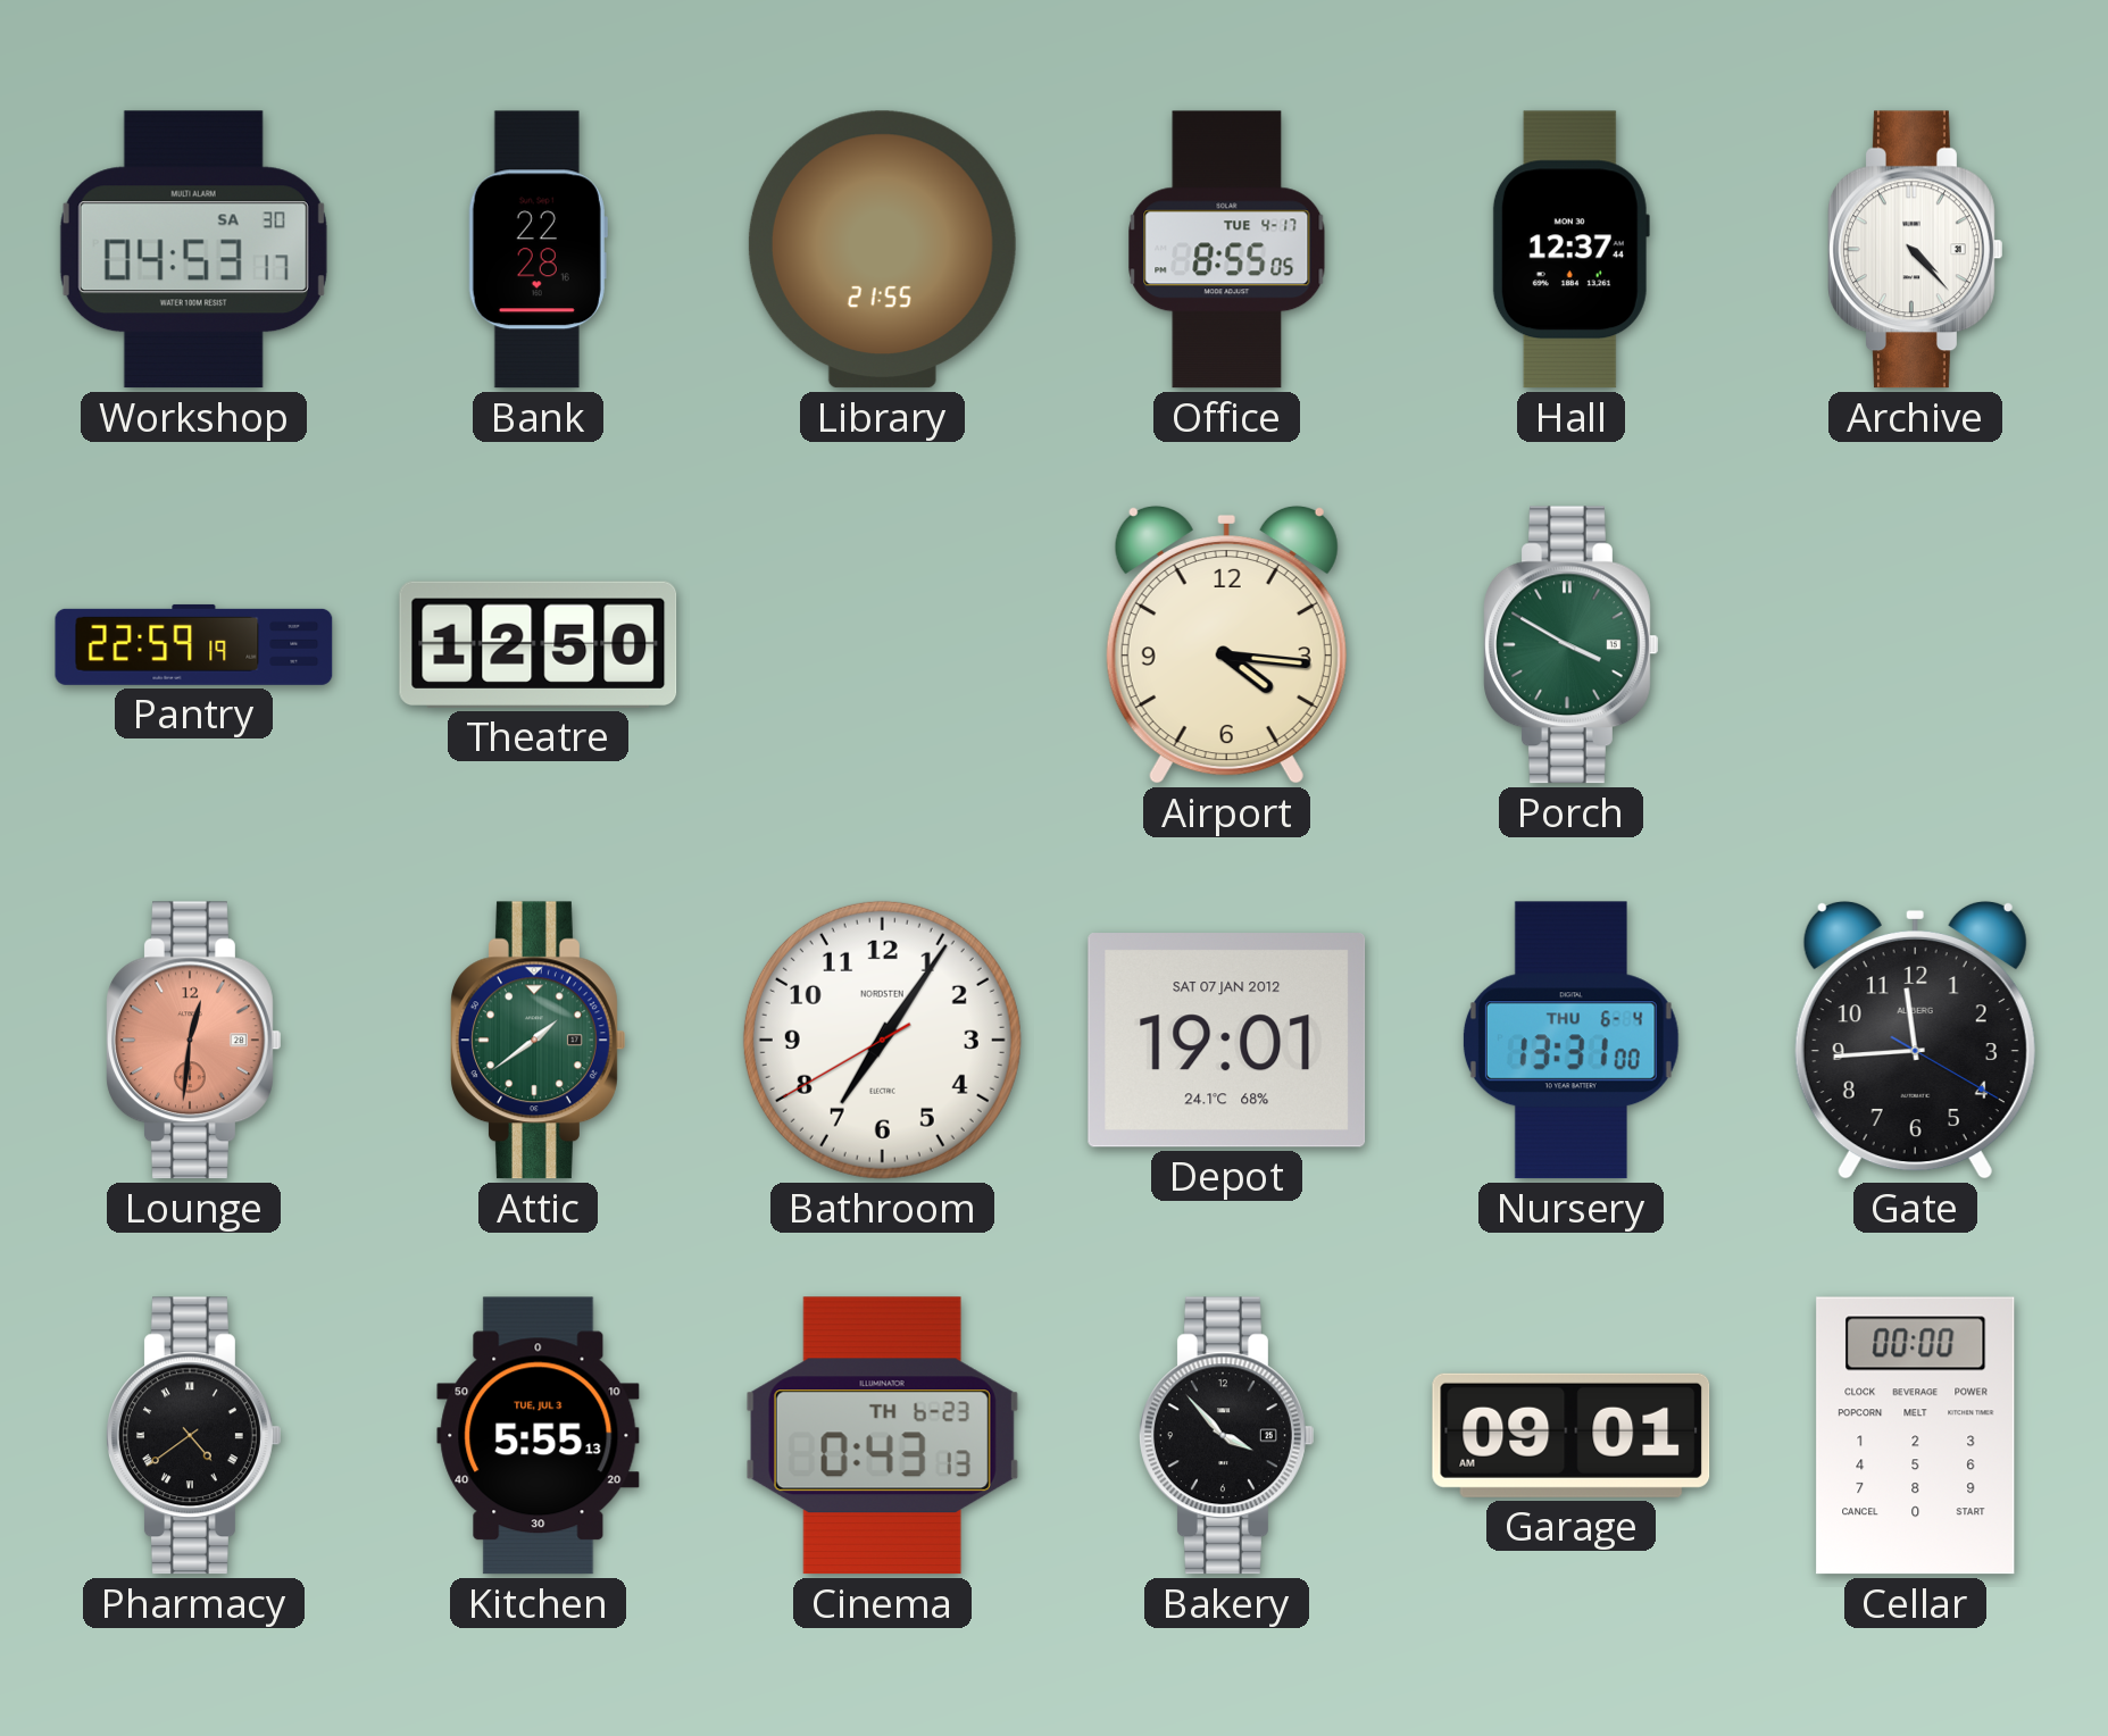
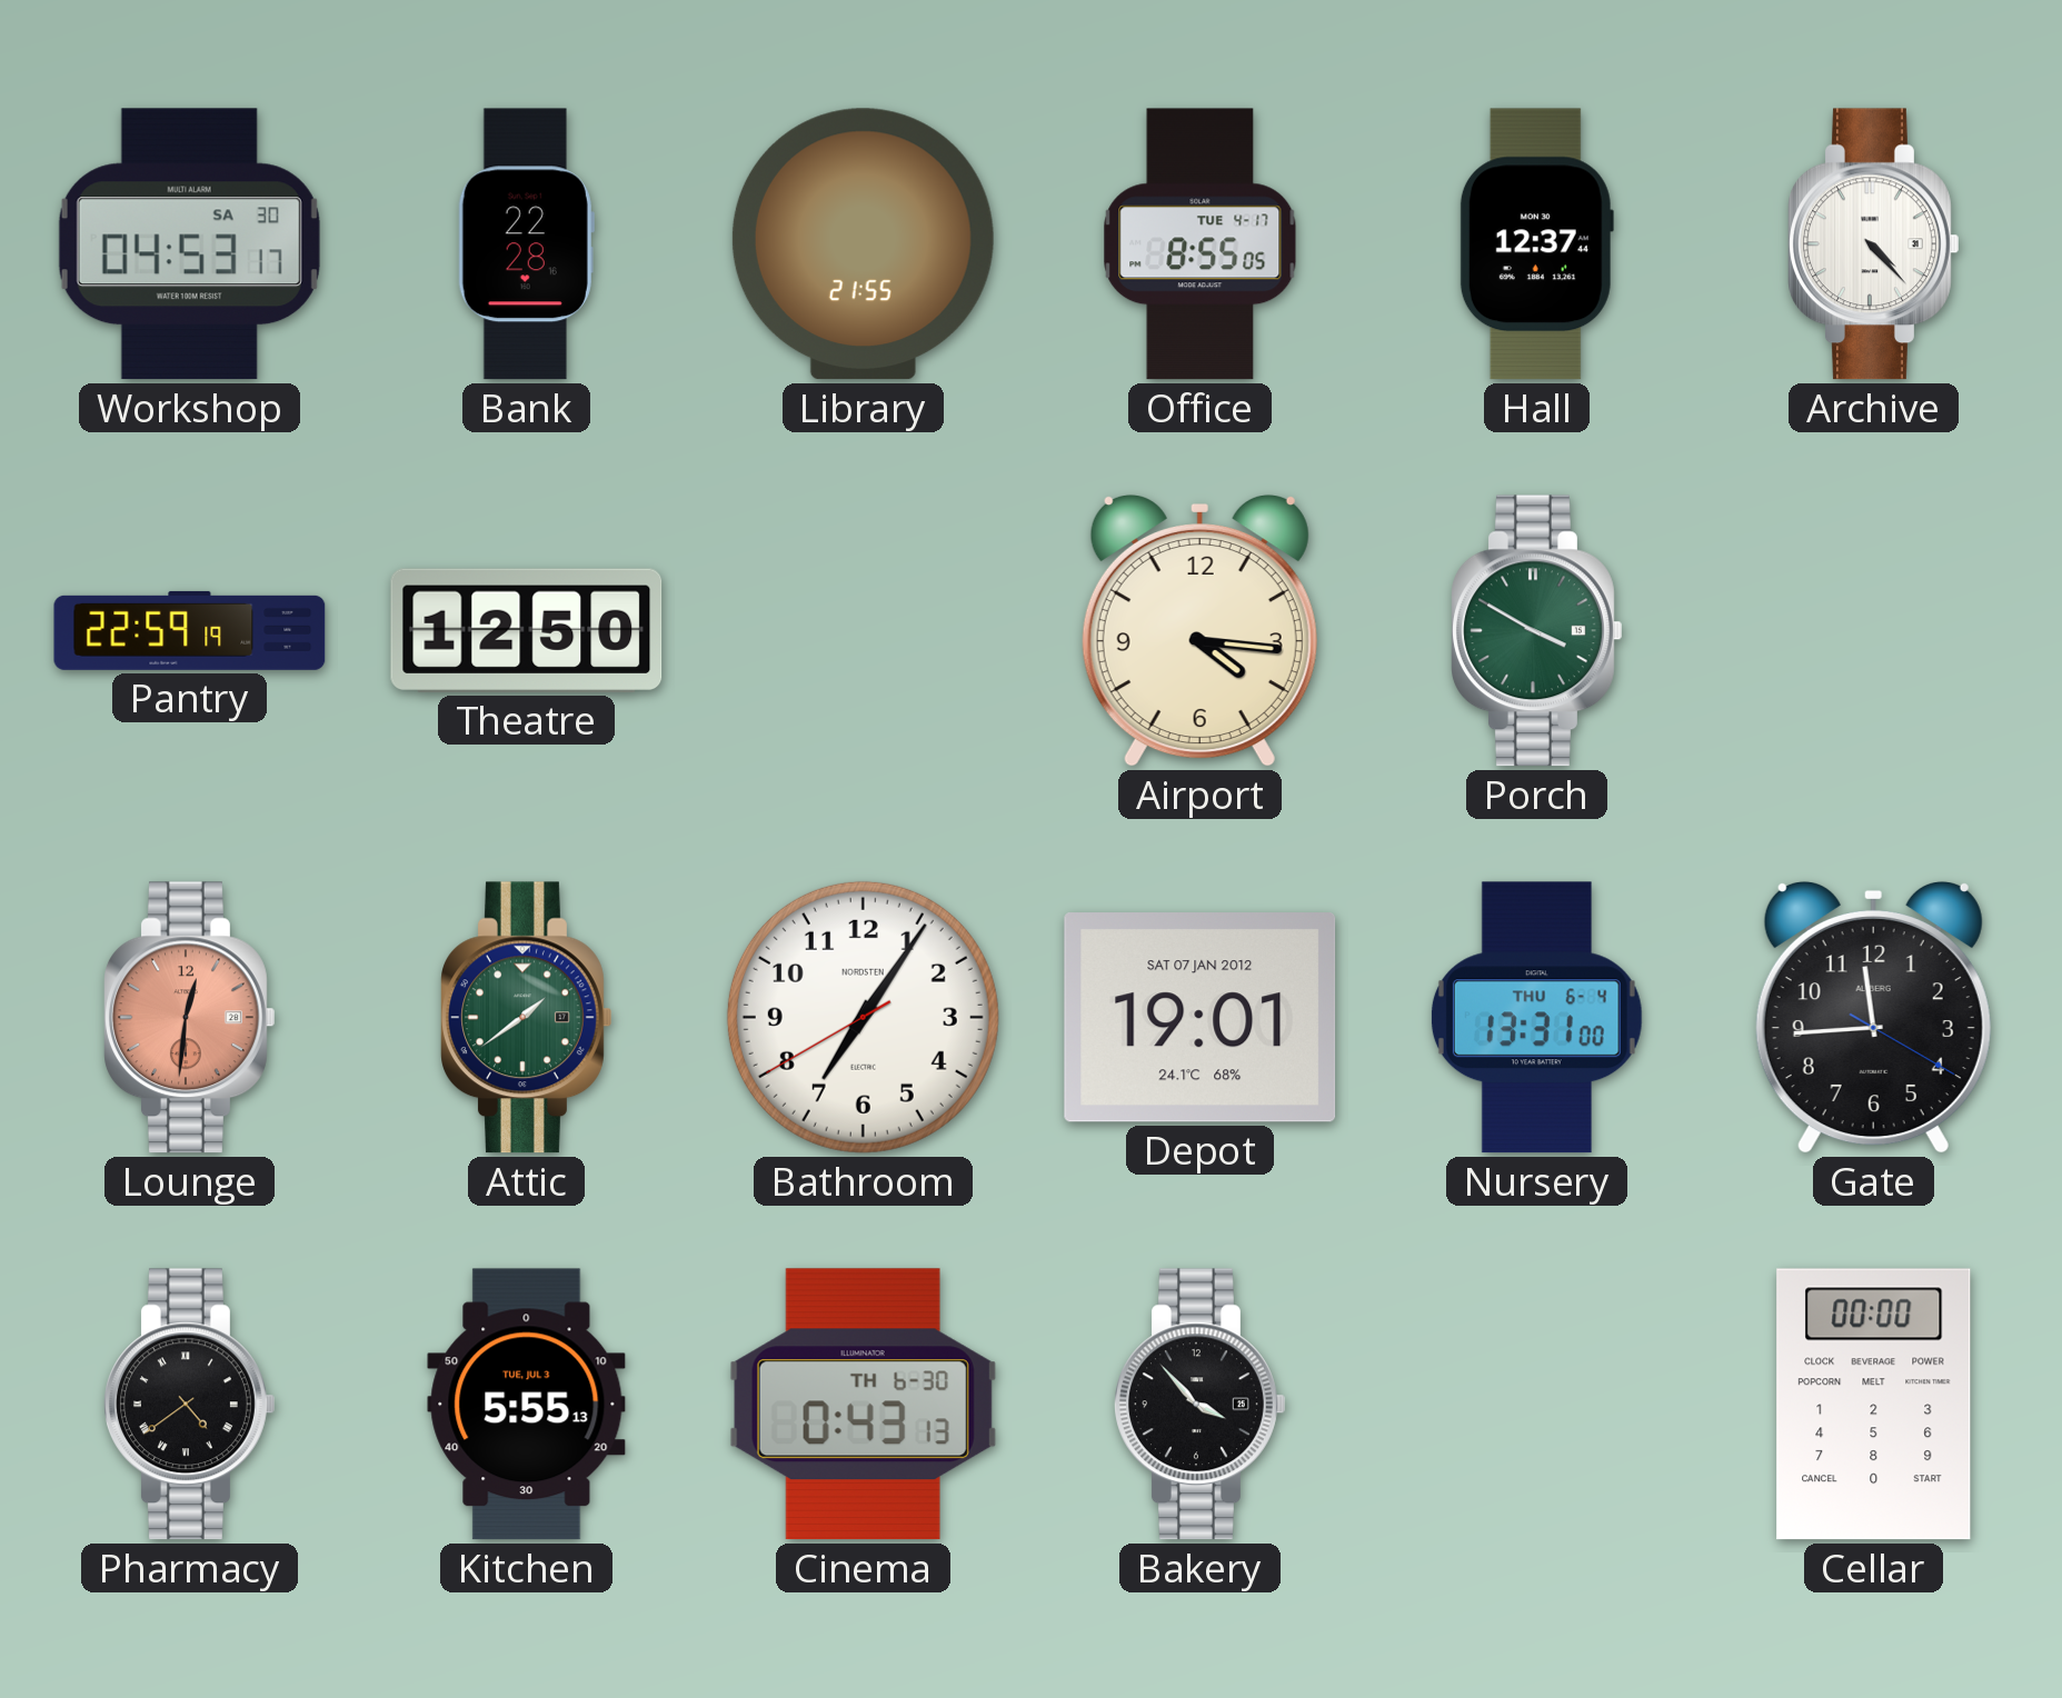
Cinema date: TH 6-23 -> TH 6-30 (863, 1405)
Garage: 09:01 -> none (1572, 1435)
